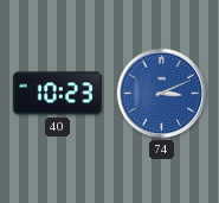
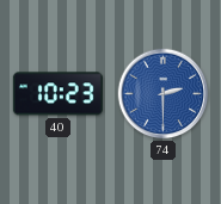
74: 3:11 -> 2:30 (164, 94)
